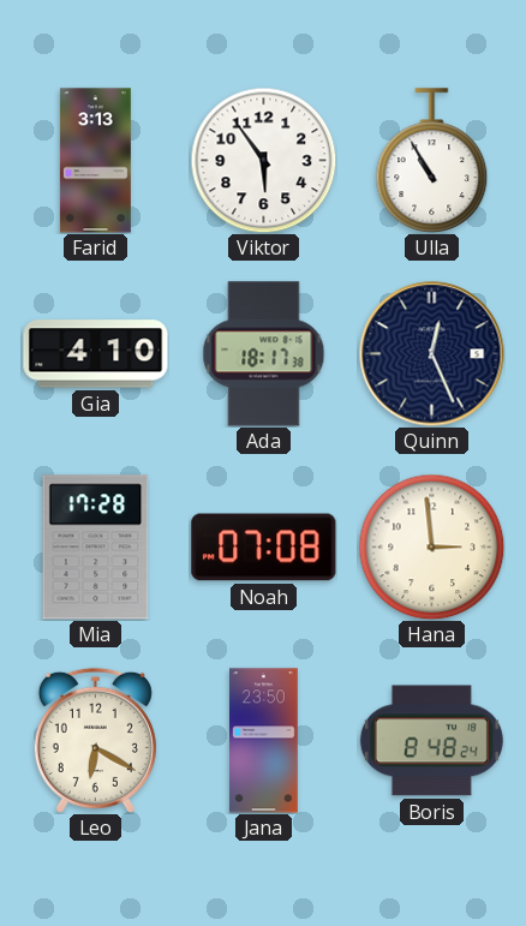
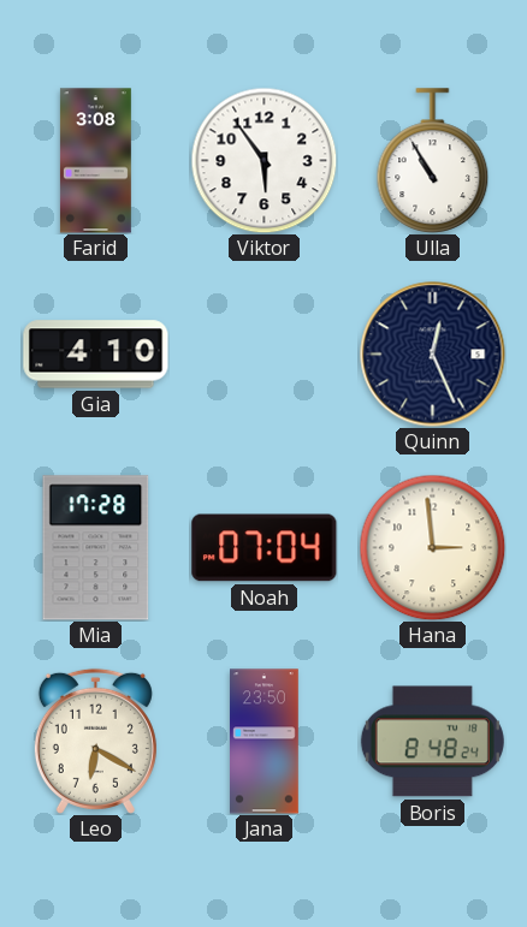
Farid: 3:13 -> 3:08 (95, 161)
Ada: 18:17 -> none (264, 354)
Noah: 07:08 -> 07:04 (265, 548)
